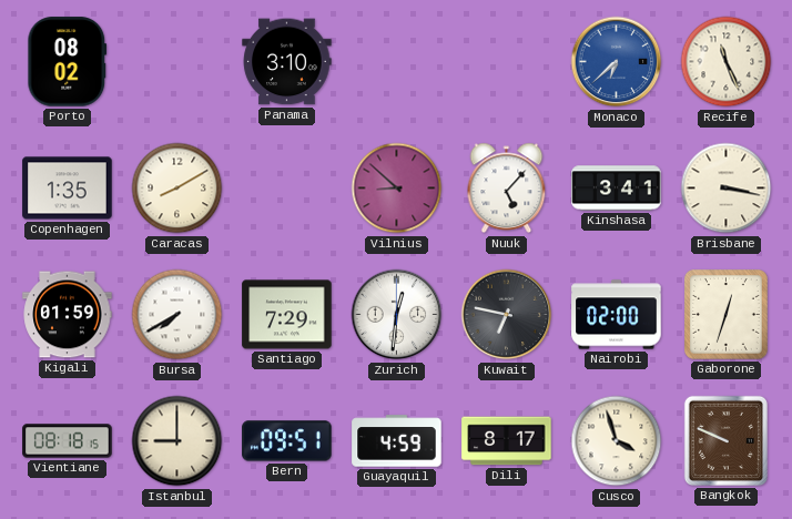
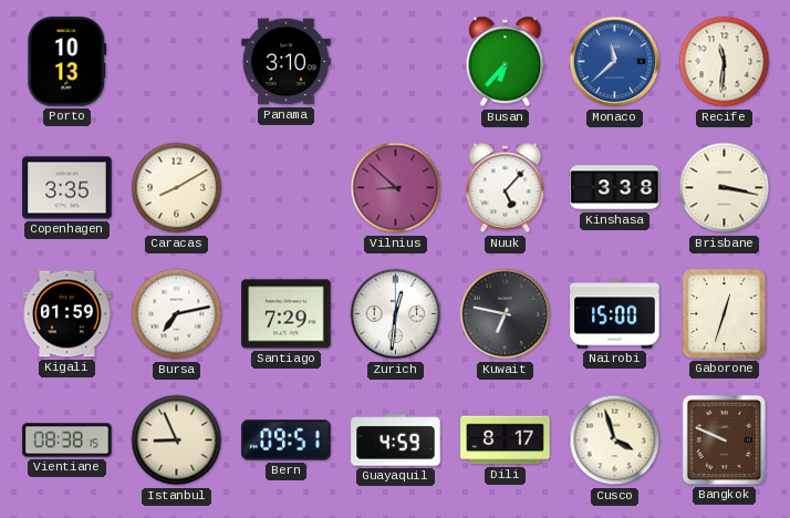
Porto: 08:02 -> 10:13 (67, 62)
Busan: none -> 6:37 (506, 62)
Monaco: 6:38 -> 11:38 (615, 62)
Recife: 11:26 -> 11:31 (725, 62)
Copenhagen: 1:35 -> 3:35 (67, 188)
Kinshasa: 3:41 -> 3:38 (615, 188)
Bursa: 7:40 -> 7:13 (177, 314)
Nairobi: 02:00 -> 15:00 (615, 314)
Vientiane: 08:18 -> 08:38 (67, 441)
Istanbul: 9:00 -> 8:56 (177, 441)
